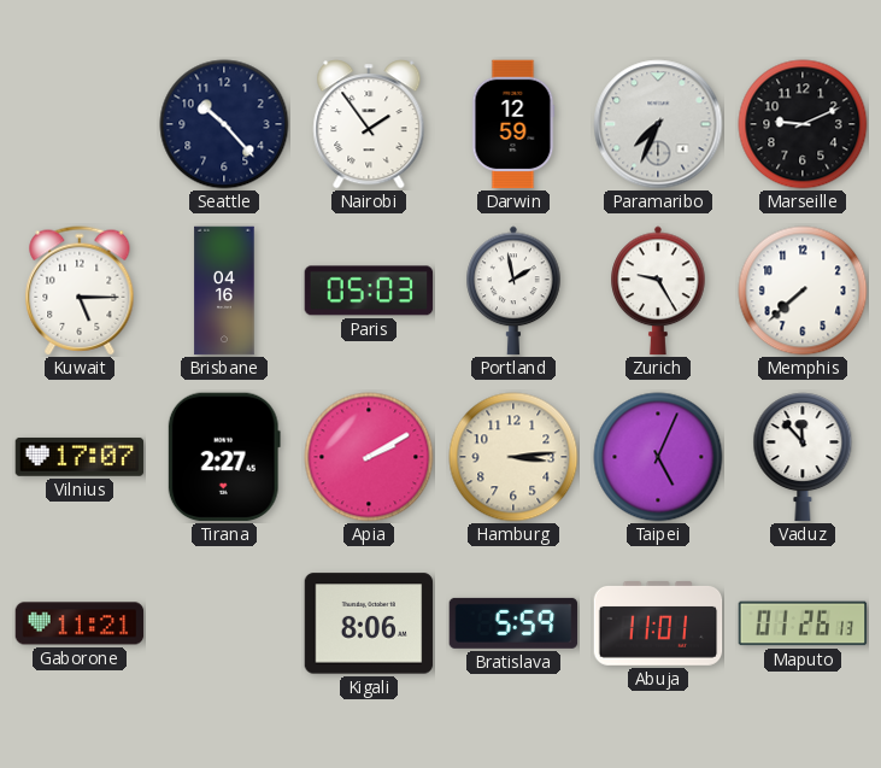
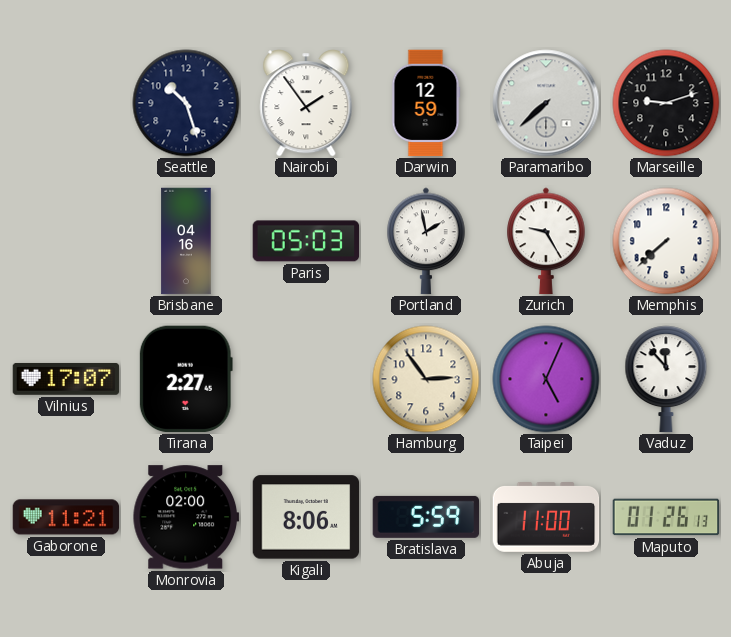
Seattle: 10:23 -> 10:27 (186, 103)
Paramaribo: 7:34 -> 7:38 (546, 103)
Marseille: 9:11 -> 9:12 (666, 103)
Kuwait: 5:15 -> none (80, 291)
Apia: 2:10 -> none (369, 457)
Hamburg: 3:14 -> 2:54 (426, 379)
Monrovia: none -> 02:00 (186, 517)
Abuja: 11:01 -> 11:00 (546, 518)
